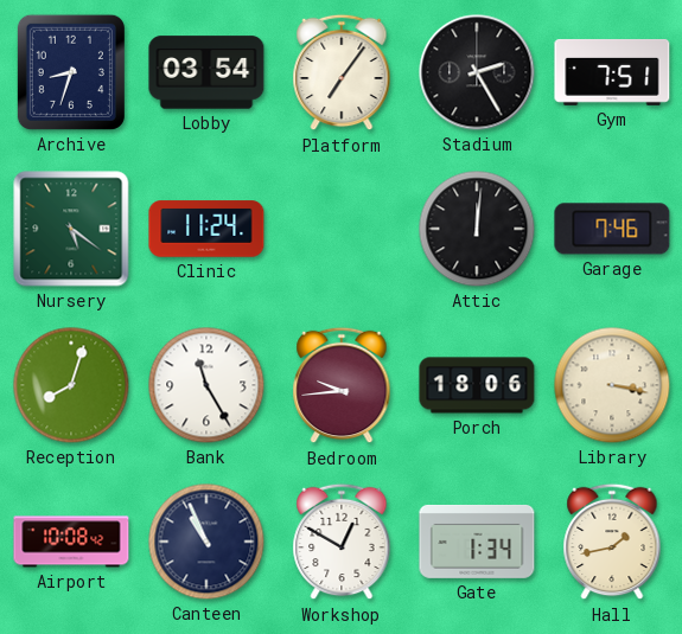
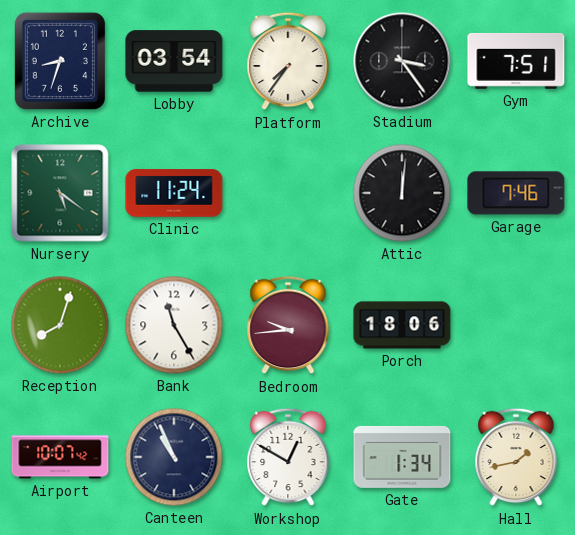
Platform: 7:06 -> 7:36 (288, 61)
Stadium: 2:25 -> 3:24 (402, 61)
Library: 3:17 -> none (612, 385)
Airport: 10:08 -> 10:07 (60, 457)
